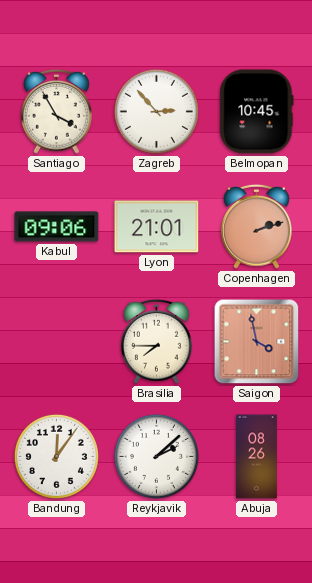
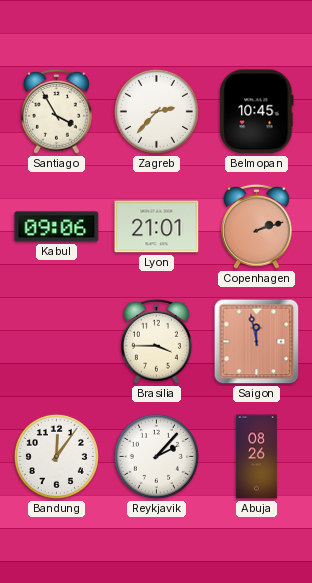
Zagreb: 2:53 -> 2:37 (156, 111)
Brasilia: 7:45 -> 3:45 (156, 341)
Saigon: 3:58 -> 11:58 (257, 342)
Reykjavik: 2:08 -> 2:07 (156, 456)
